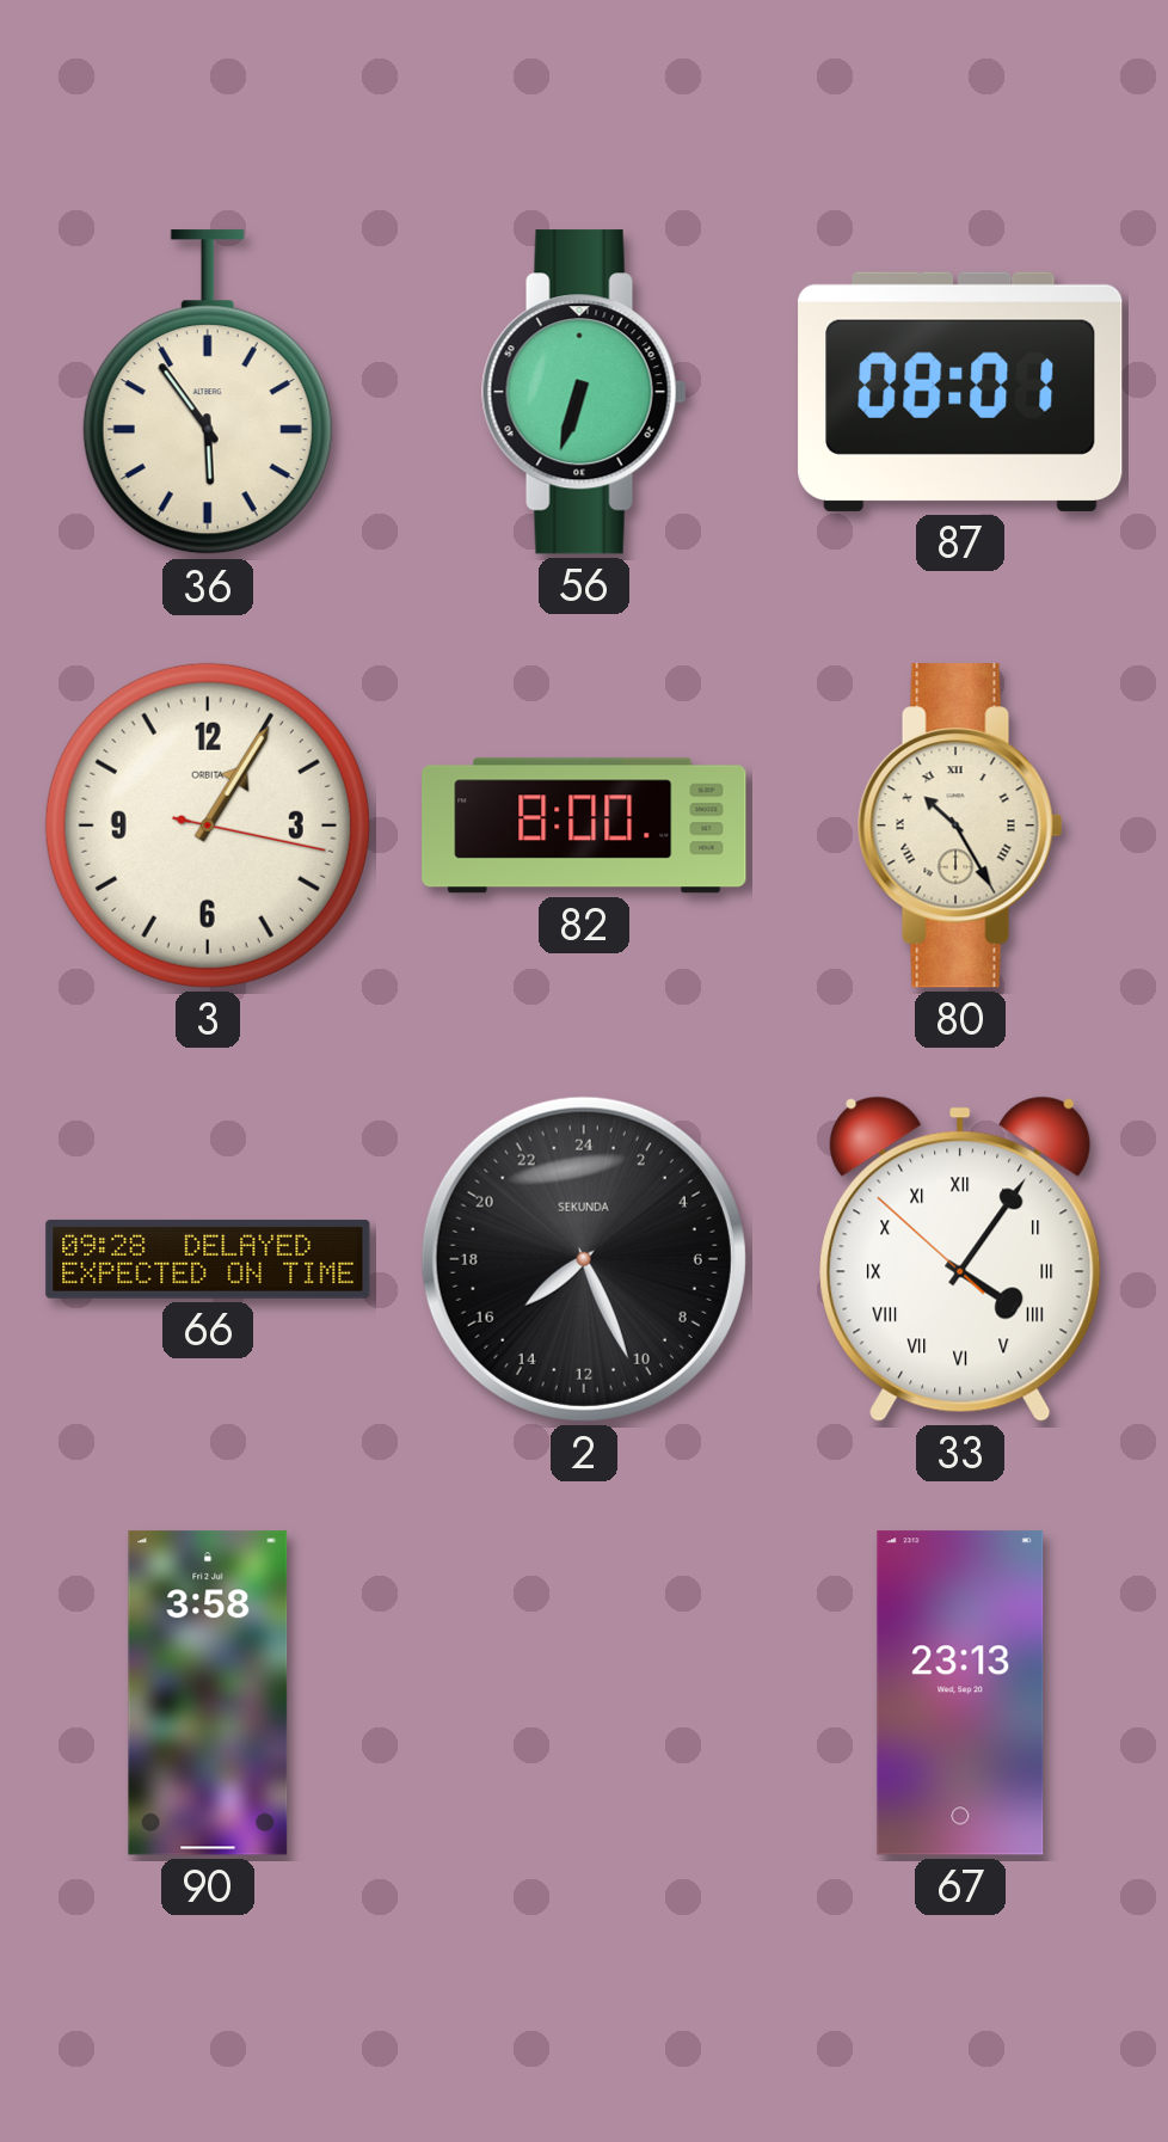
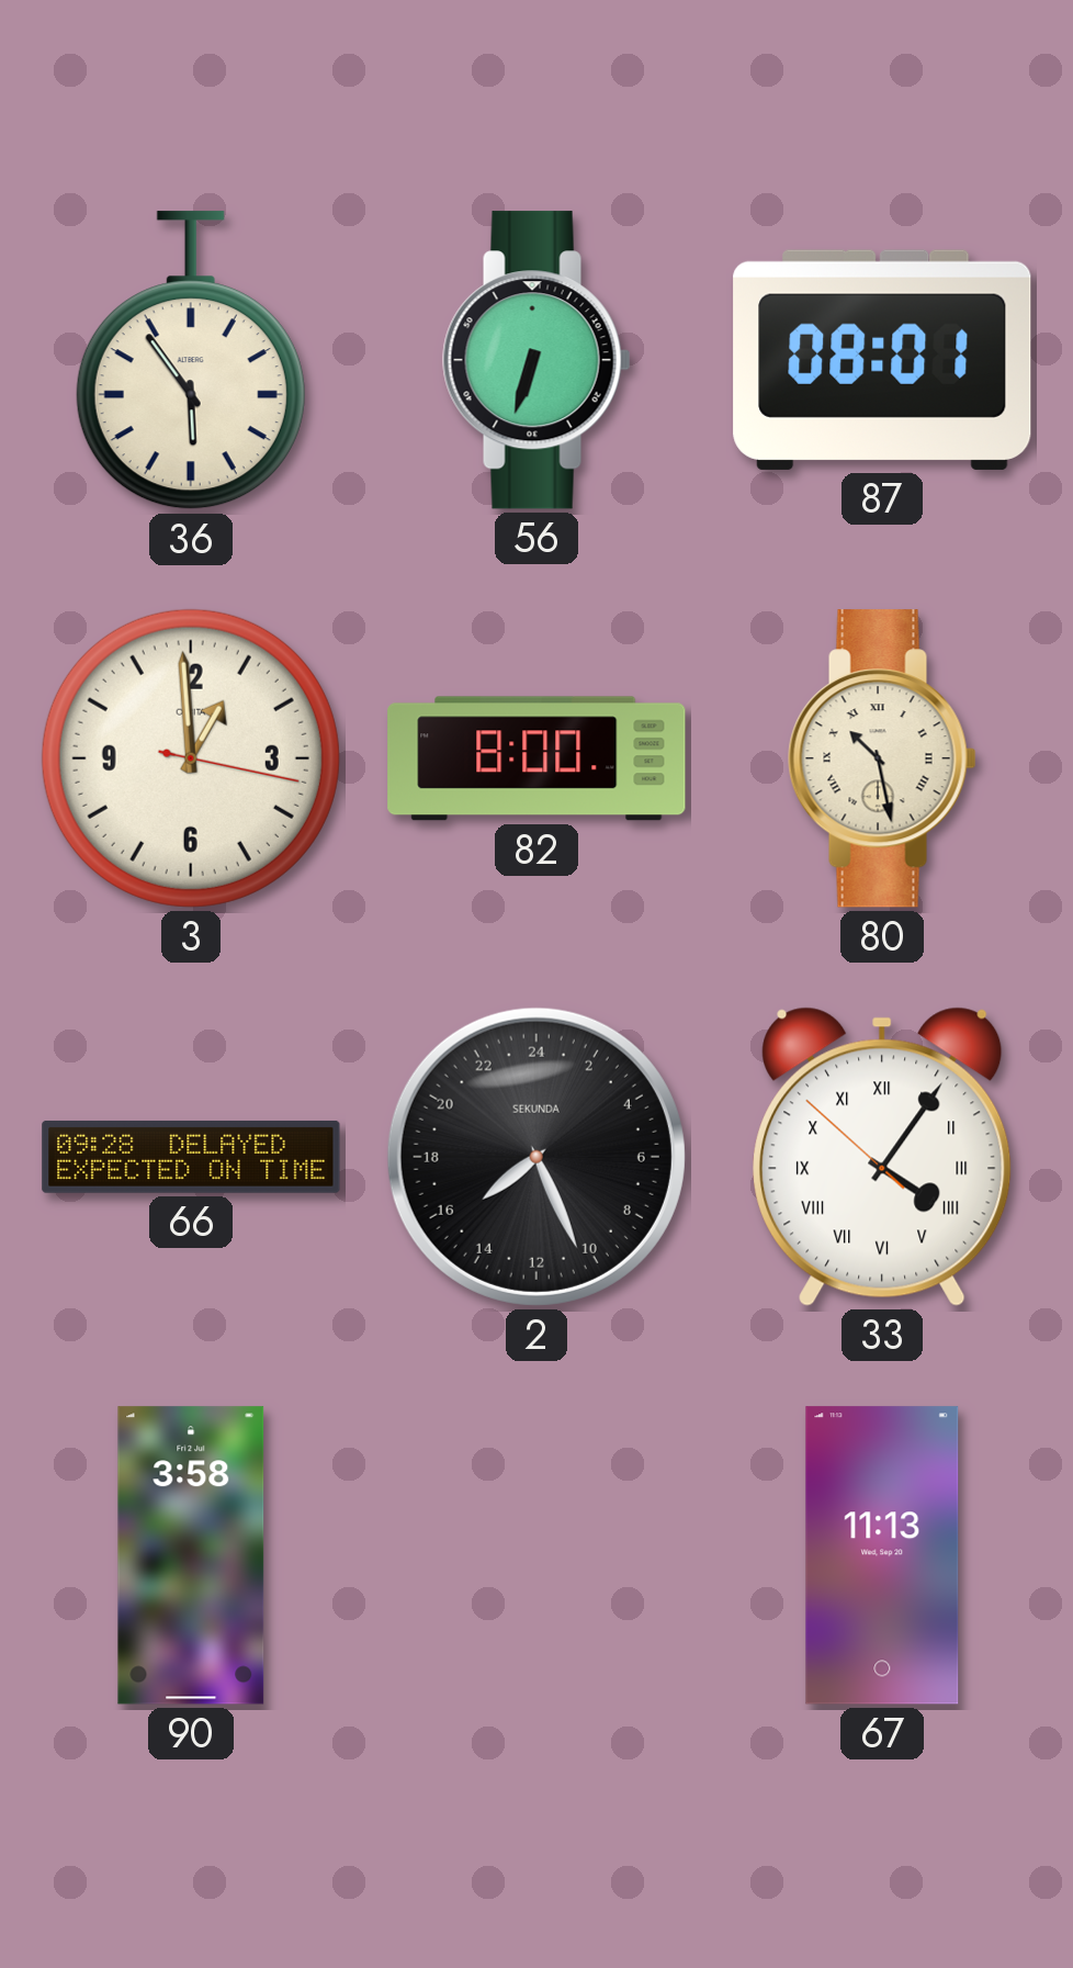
3: 1:05 -> 12:59 (191, 758)
80: 10:25 -> 10:28 (882, 758)
67: 23:13 -> 11:13 (882, 1555)
